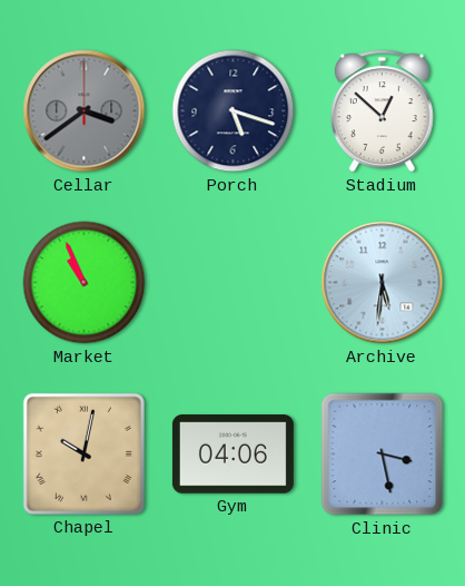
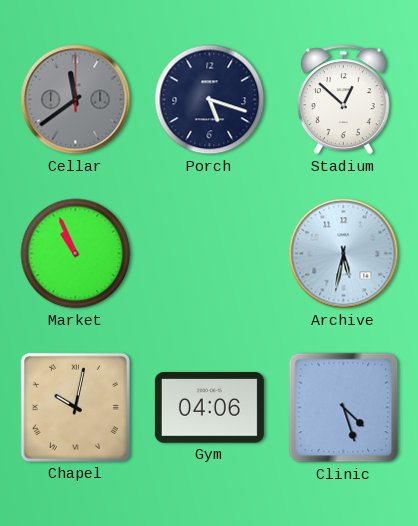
Cellar: 3:39 -> 11:39 (76, 100)
Archive: 5:31 -> 5:32 (344, 254)
Clinic: 3:28 -> 4:27 (344, 408)
